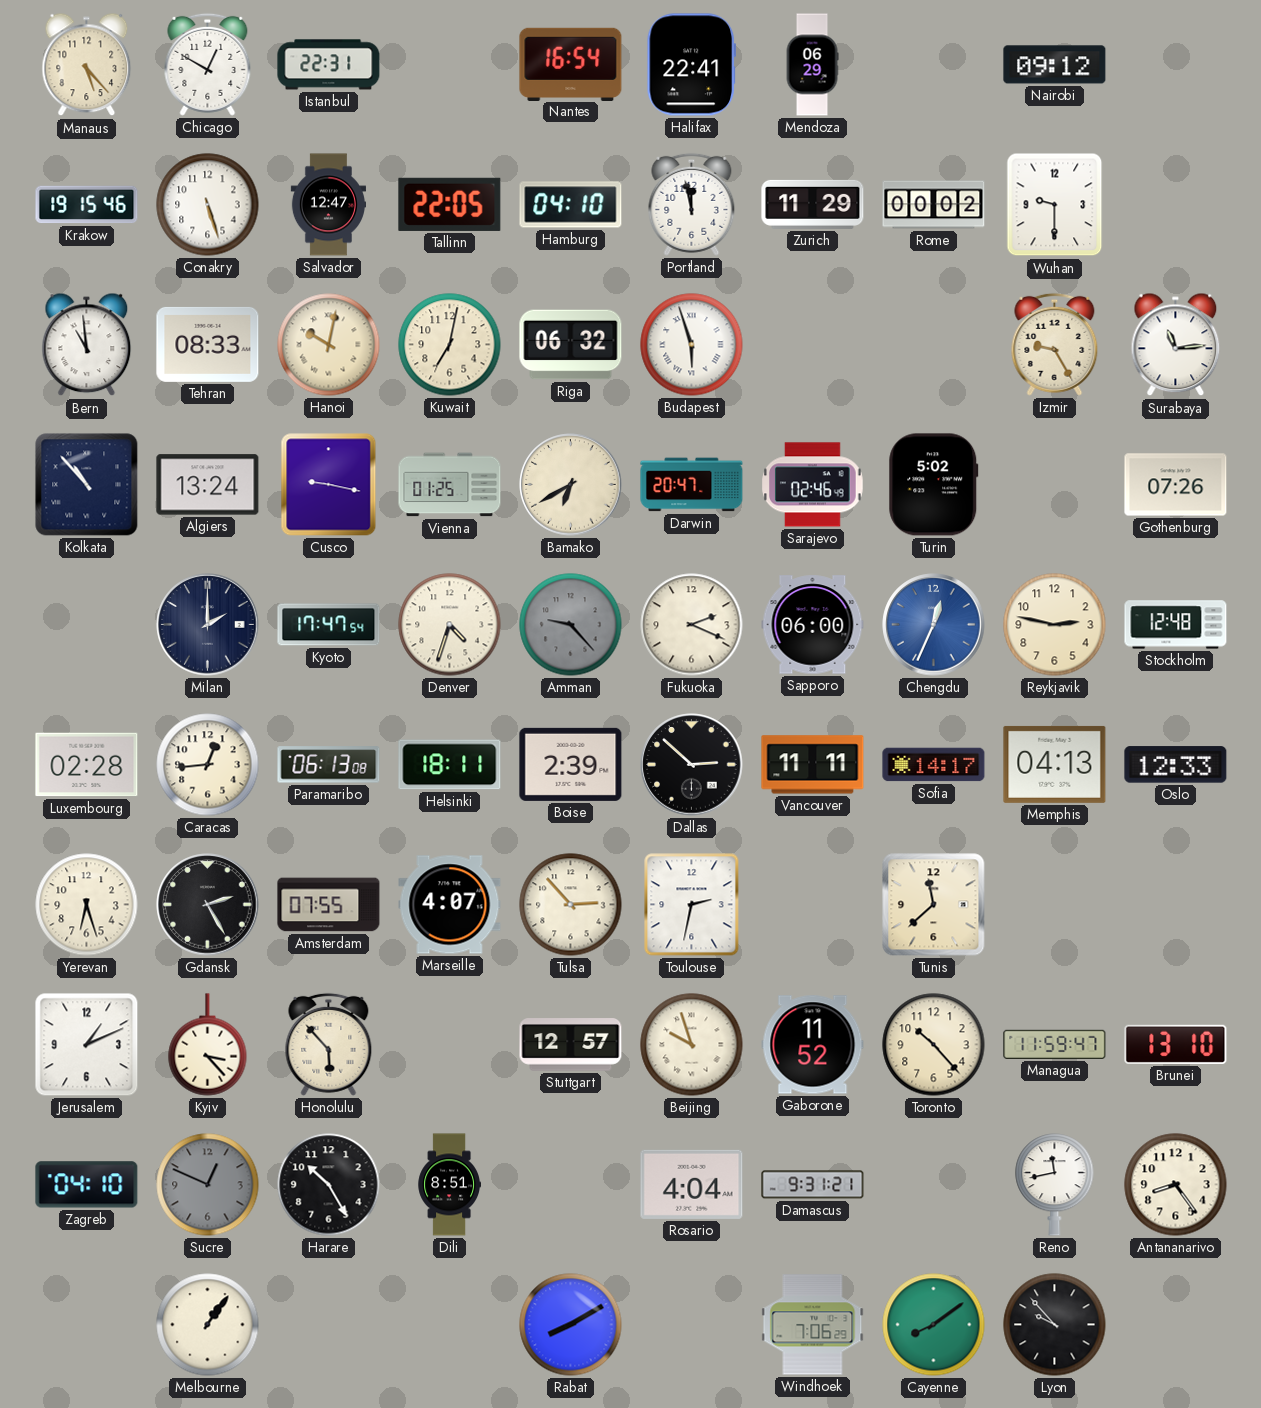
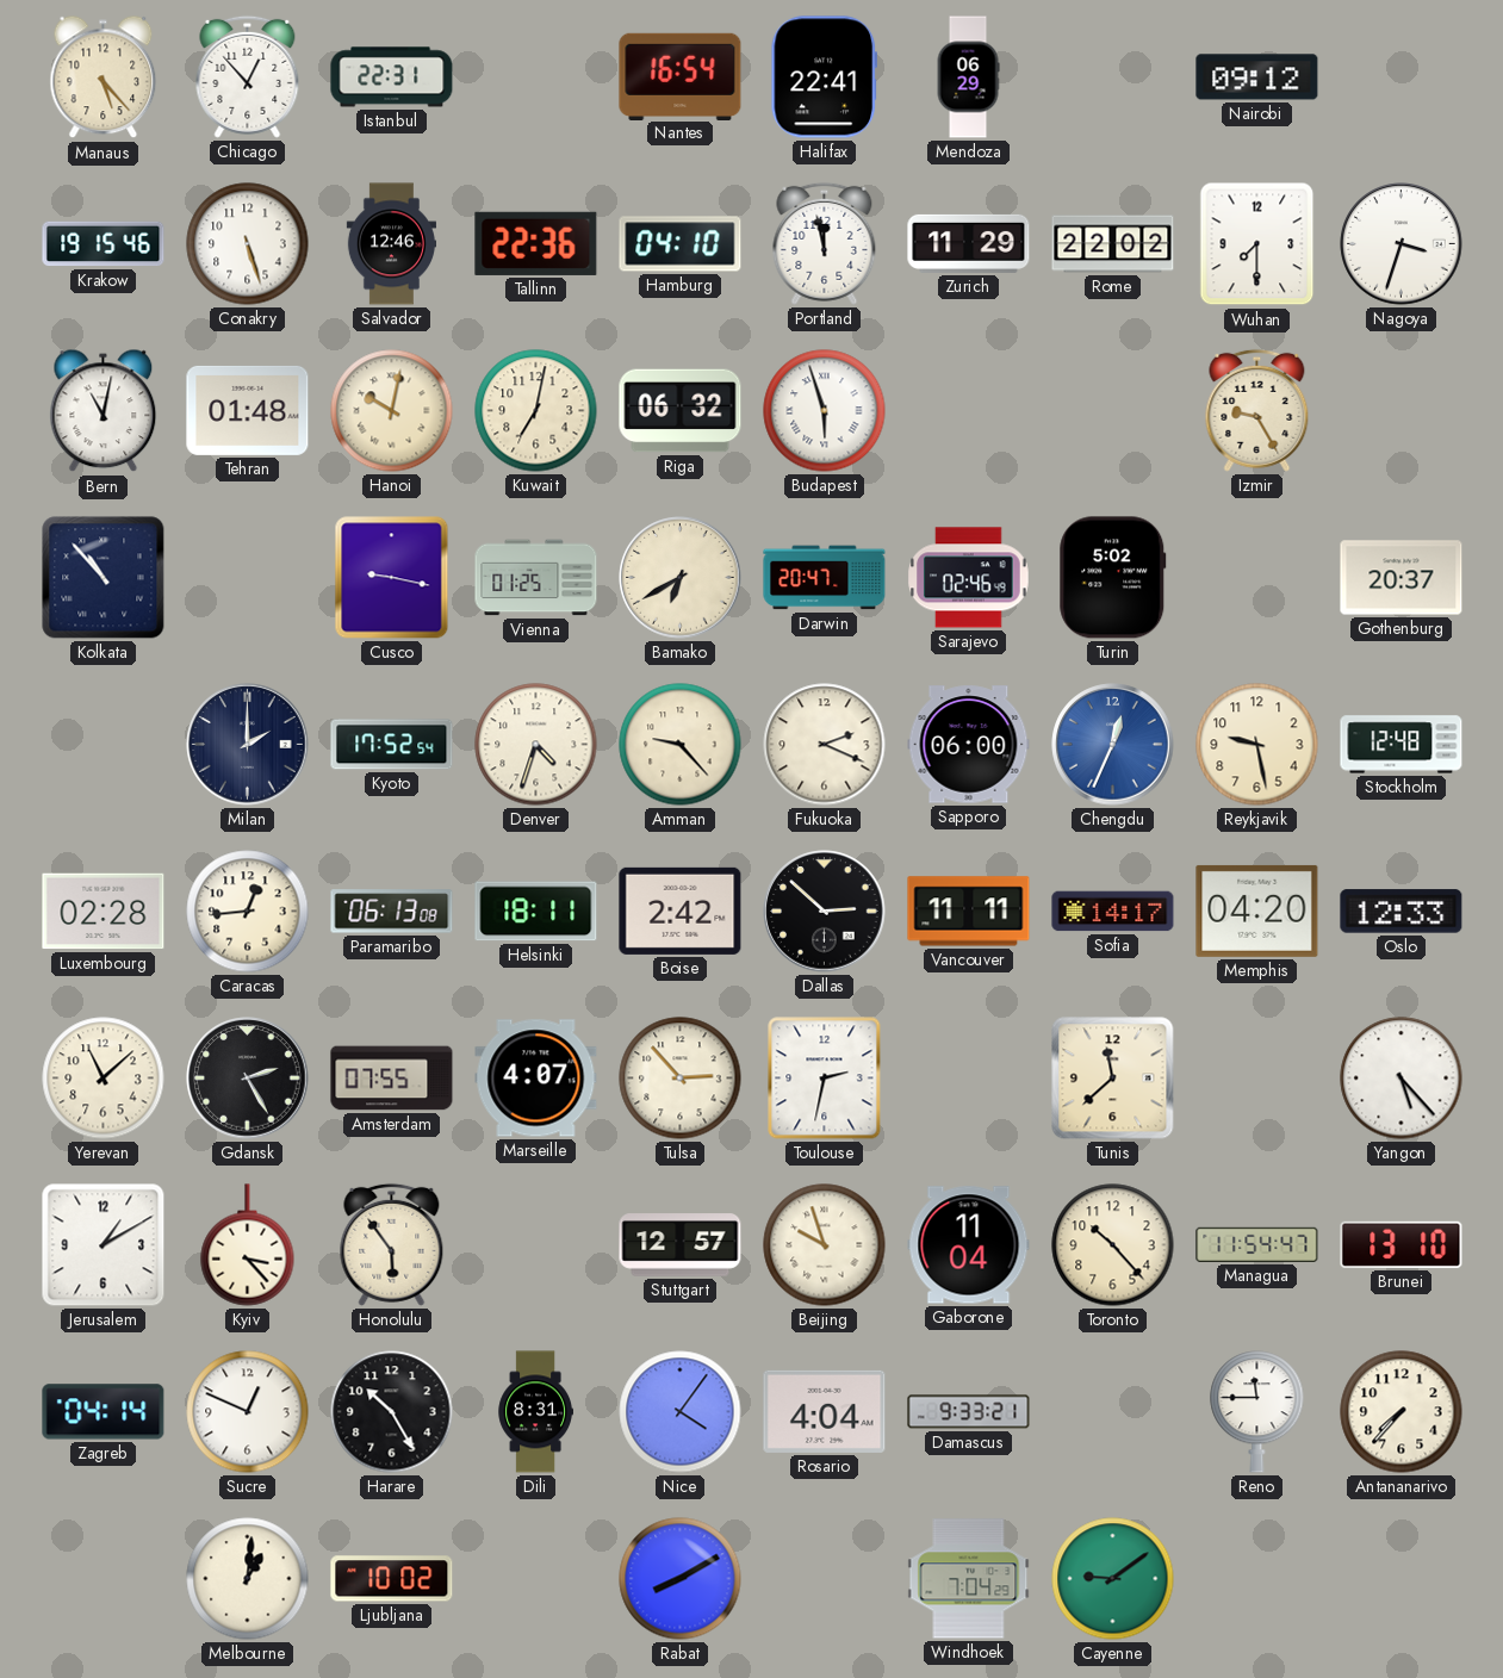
Chicago: 12:50 -> 12:53 (248, 76)
Salvador: 12:47 -> 12:46 (391, 244)
Tallinn: 22:05 -> 22:36 (536, 243)
Rome: 00:02 -> 22:02 (1113, 244)
Wuhan: 9:30 -> 7:30 (1257, 244)
Nagoya: none -> 3:33 (1402, 244)
Bern: 10:59 -> 11:02 (104, 411)
Tehran: 08:33 -> 01:48 (248, 410)
Surabaya: 11:14 -> none (1176, 345)
Algiers: 13:24 -> none (208, 485)
Gothenburg: 07:26 -> 20:37 (1402, 578)
Kyoto: 17:47 -> 17:52 (392, 745)
Amman dial: grey -> cream (681, 745)
Reykjavik: 2:47 -> 9:28 (1257, 745)
Boise: 2:39 -> 2:42 (681, 911)
Memphis: 04:13 -> 04:20 (1257, 911)
Yerevan: 6:27 -> 11:08 (104, 1079)
Yangon: none -> 5:23 (1402, 1079)
Jerusalem: 1:11 -> 1:10 (104, 1245)
Honolulu: 5:53 -> 5:54 (392, 1244)
Gaborone: 11:52 -> 11:04 (969, 1245)
Managua: 11:59 -> 11:54 (1257, 1244)
Zagreb: 04:10 -> 04:14 (104, 1412)
Sucre dial: grey -> white (248, 1412)
Dili: 8:51 -> 8:31 (535, 1412)
Nice: none -> 4:06 (681, 1412)
Damascus: 9:31 -> 9:33 (969, 1412)
Reno: 11:43 -> 11:45 (1257, 1412)
Antananarivo: 8:24 -> 7:37 (1402, 1412)
Melbourne: 1:06 -> 1:01 (248, 1579)
Ljubljana: none -> 10:02 (392, 1579)
Windhoek: 7:06 -> 7:04 (969, 1579)
Cayenne: 8:09 -> 9:09 (1113, 1579)
Lyon: 9:53 -> none (1055, 1325)
